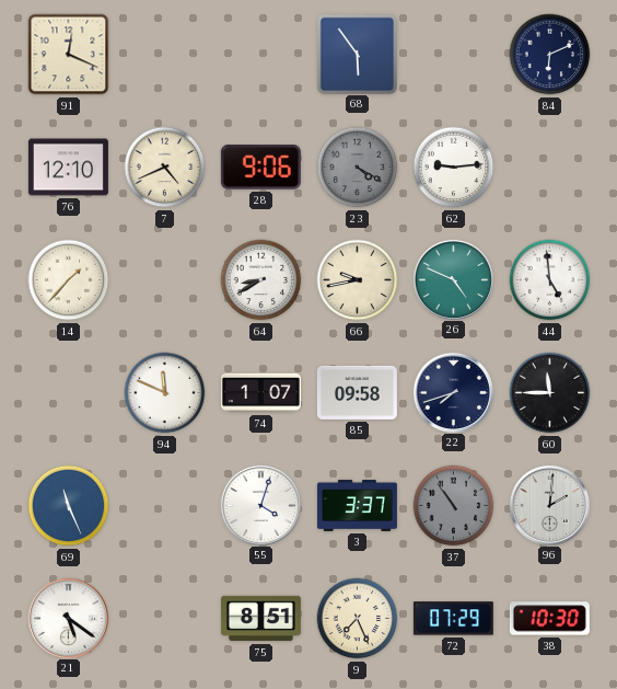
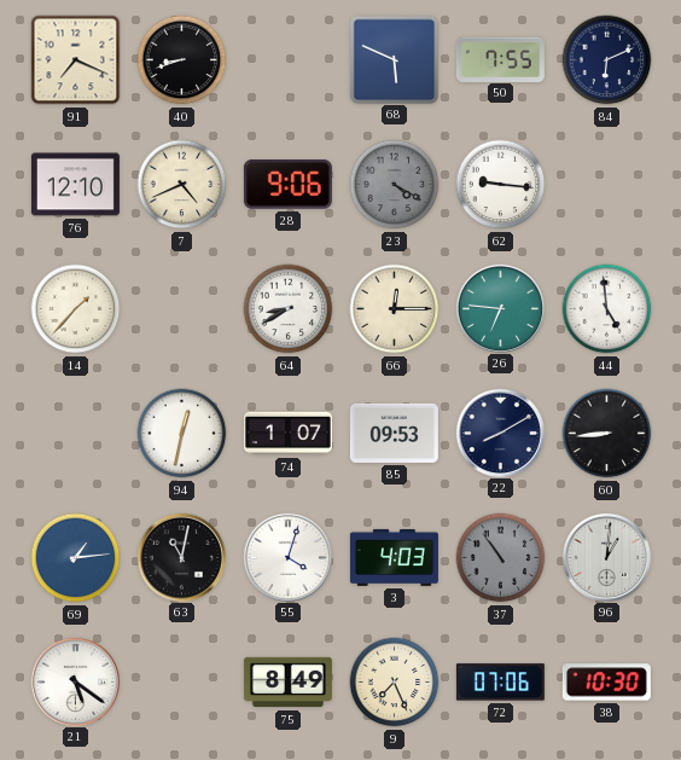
91: 12:19 -> 7:19 (76, 60)
40: none -> 8:42 (182, 60)
68: 5:54 -> 5:49 (394, 59)
50: none -> 7:55 (500, 59)
62: 9:14 -> 9:16 (501, 185)
66: 9:43 -> 12:15 (395, 309)
26: 4:49 -> 6:46 (500, 308)
94: 11:49 -> 12:32 (182, 434)
85: 09:58 -> 09:53 (394, 433)
22: 7:42 -> 8:10 (500, 433)
60: 11:45 -> 8:44 (607, 434)
69: 11:26 -> 1:14 (76, 558)
63: none -> 11:02 (181, 557)
3: 3:37 -> 4:03 (394, 557)
96: 2:01 -> 1:01 (606, 557)
75: 8:51 -> 8:49 (287, 683)
72: 07:29 -> 07:06 (500, 683)
